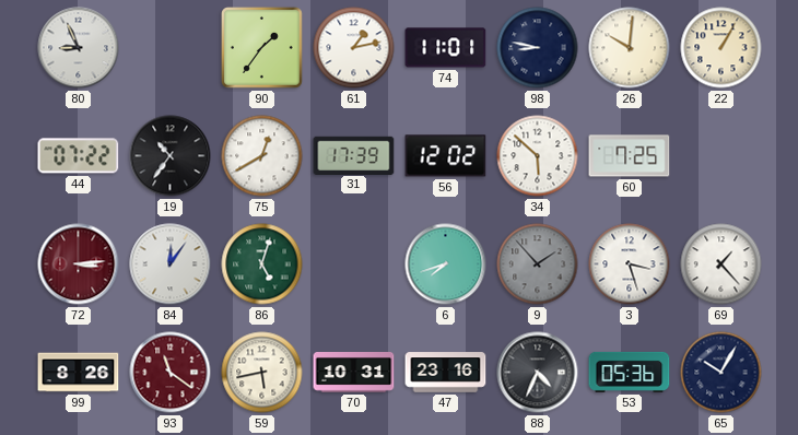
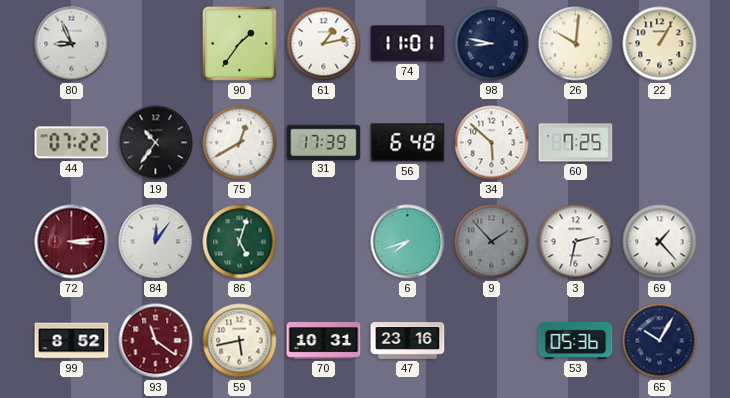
56: 12:02 -> 6:48 (408, 143)
3: 3:27 -> 2:32 (576, 242)
99: 8:26 -> 8:52 (72, 341)
88: 4:34 -> none (538, 373)
